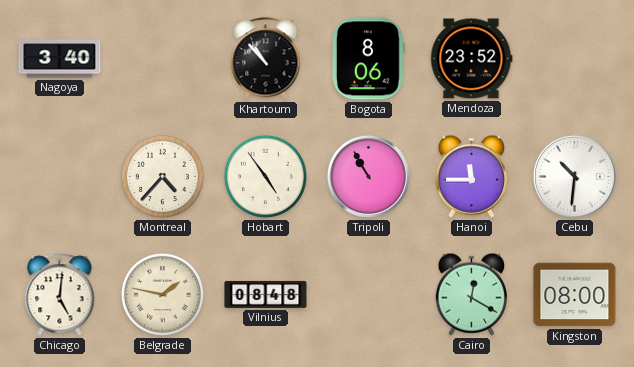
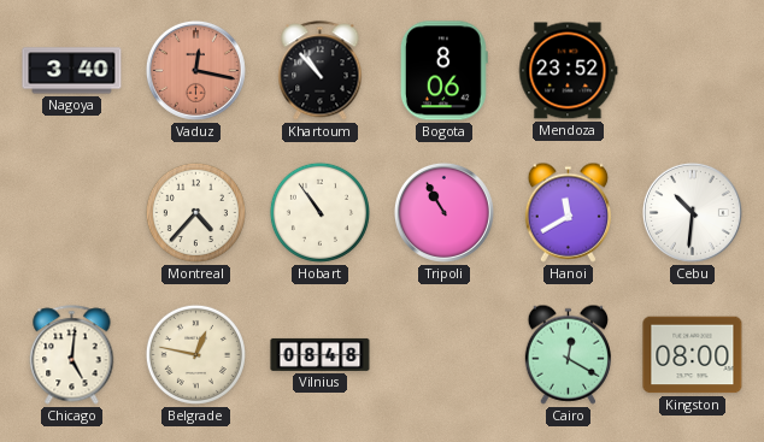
Vaduz: none -> 12:17 (195, 70)
Hobart: 4:54 -> 10:54 (319, 212)
Hanoi: 11:45 -> 11:40 (568, 212)
Belgrade: 1:47 -> 12:47 (195, 354)
